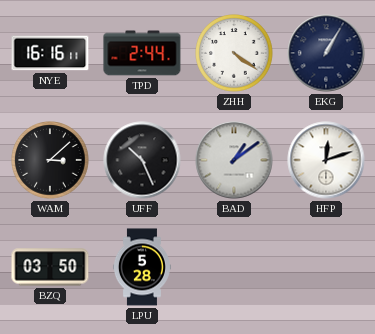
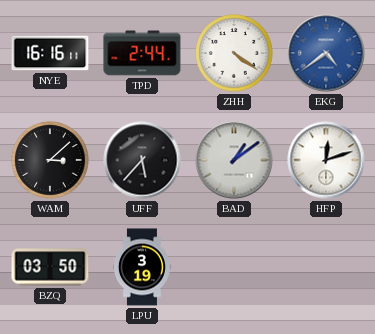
EKG: 1:05 -> 4:39 (326, 53)
EKG dial: navy -> blue (326, 53)
UFF: 10:26 -> 5:37 (142, 160)
LPU: 5:28 -> 3:19 (142, 267)
